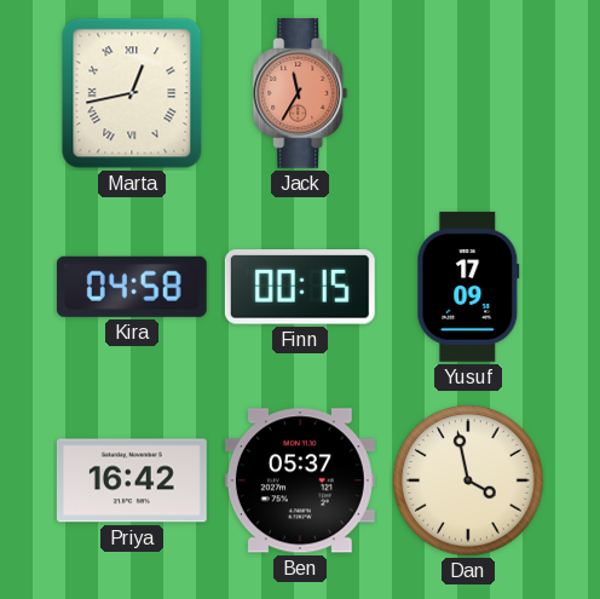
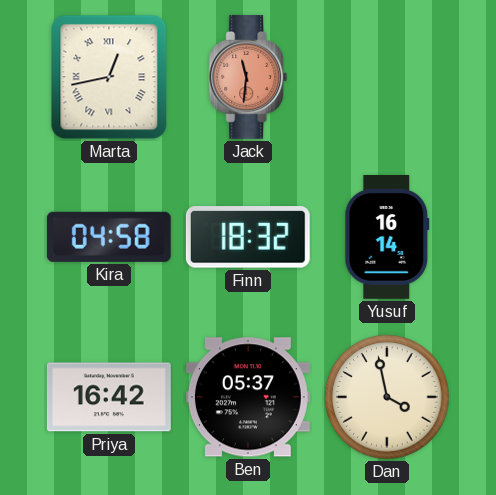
Jack: 11:35 -> 11:31 (248, 77)
Finn: 00:15 -> 18:32 (248, 237)
Yusuf: 17:09 -> 16:14 (387, 237)
